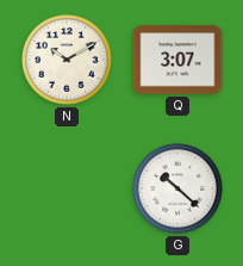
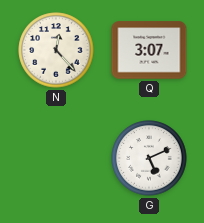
N: 10:10 -> 12:23 (56, 50)
G: 10:22 -> 5:11 (149, 158)
